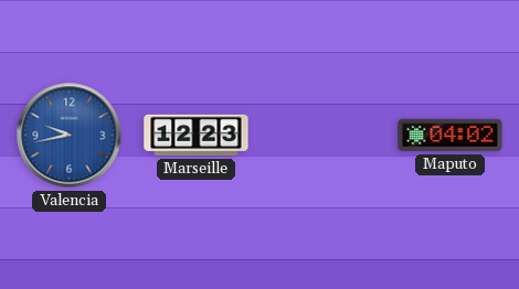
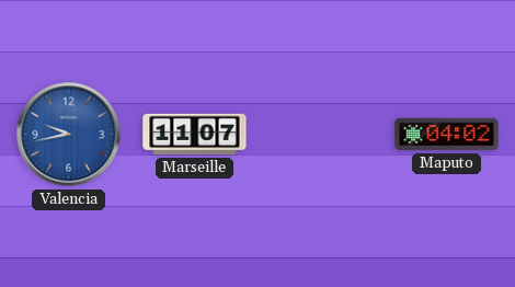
Marseille: 12:23 -> 11:07 (195, 135)
